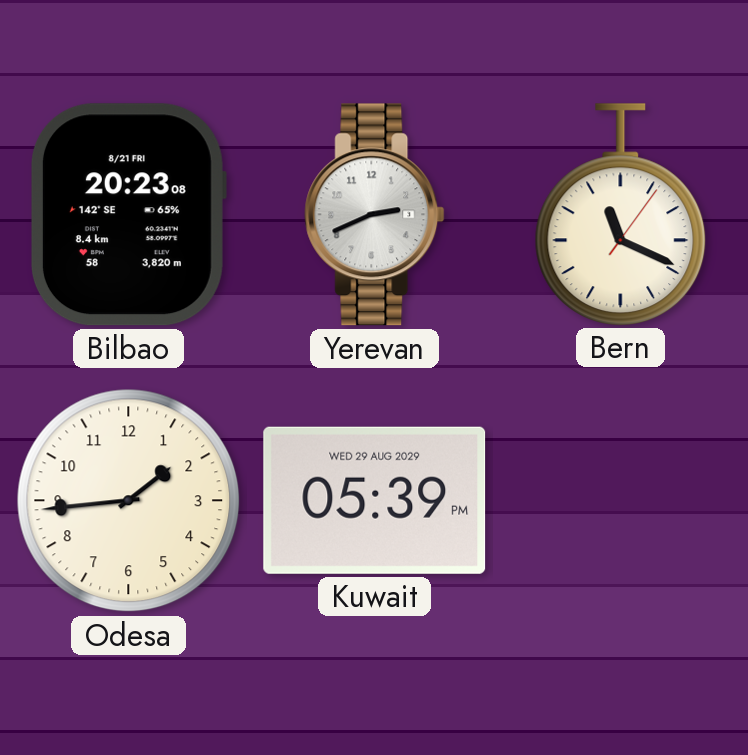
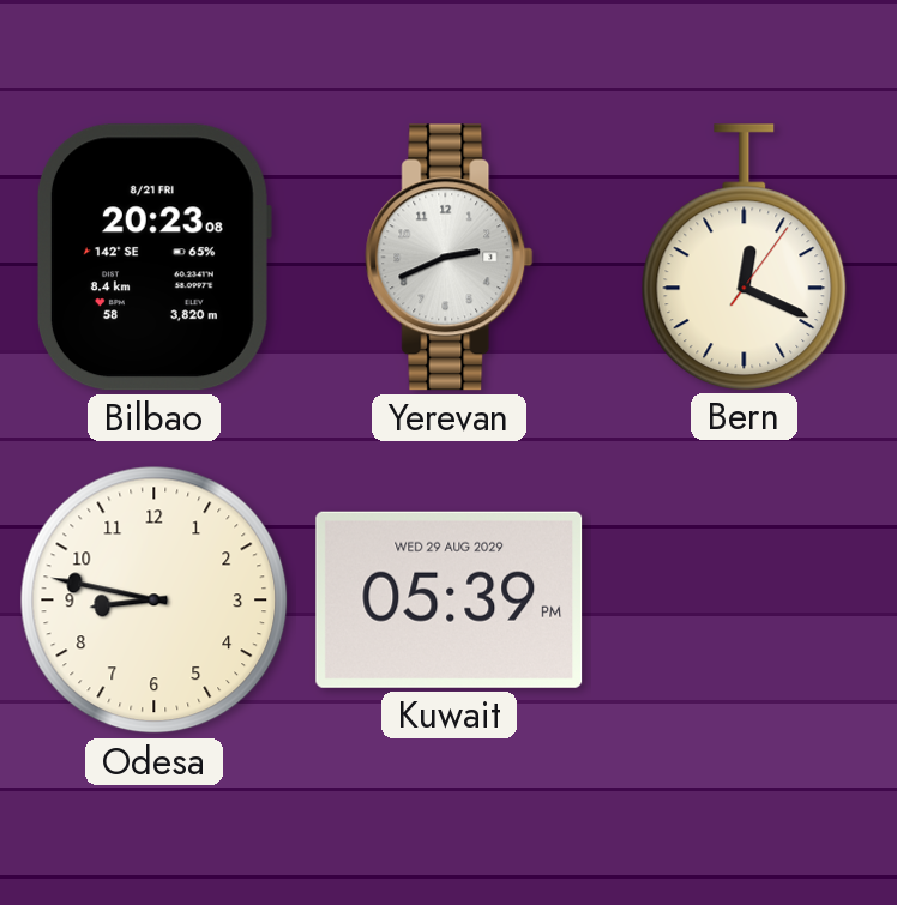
Bern: 11:19 -> 12:19 (745, 257)
Odesa: 1:44 -> 8:47 (155, 601)
